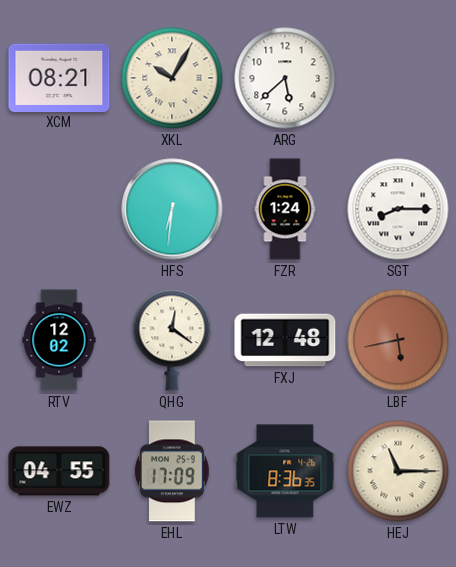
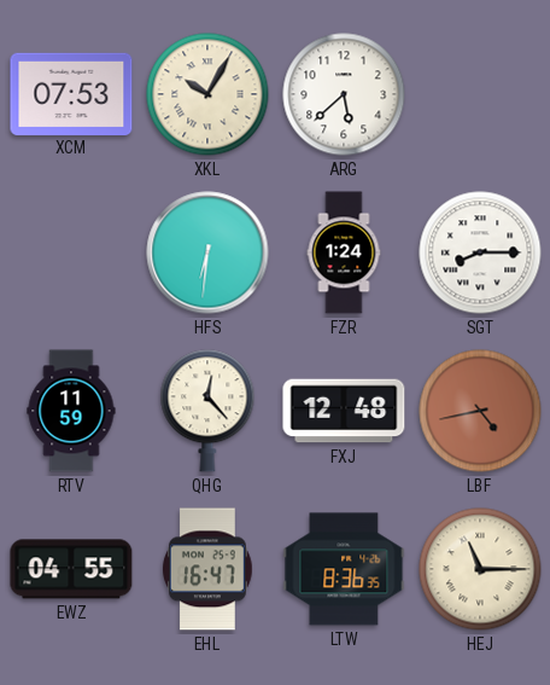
XCM: 08:21 -> 07:53 (71, 93)
RTV: 12:02 -> 11:59 (71, 411)
QHG: 12:21 -> 12:23 (207, 411)
LBF: 5:43 -> 4:43 (480, 411)
EHL: 17:09 -> 16:47 (209, 569)
